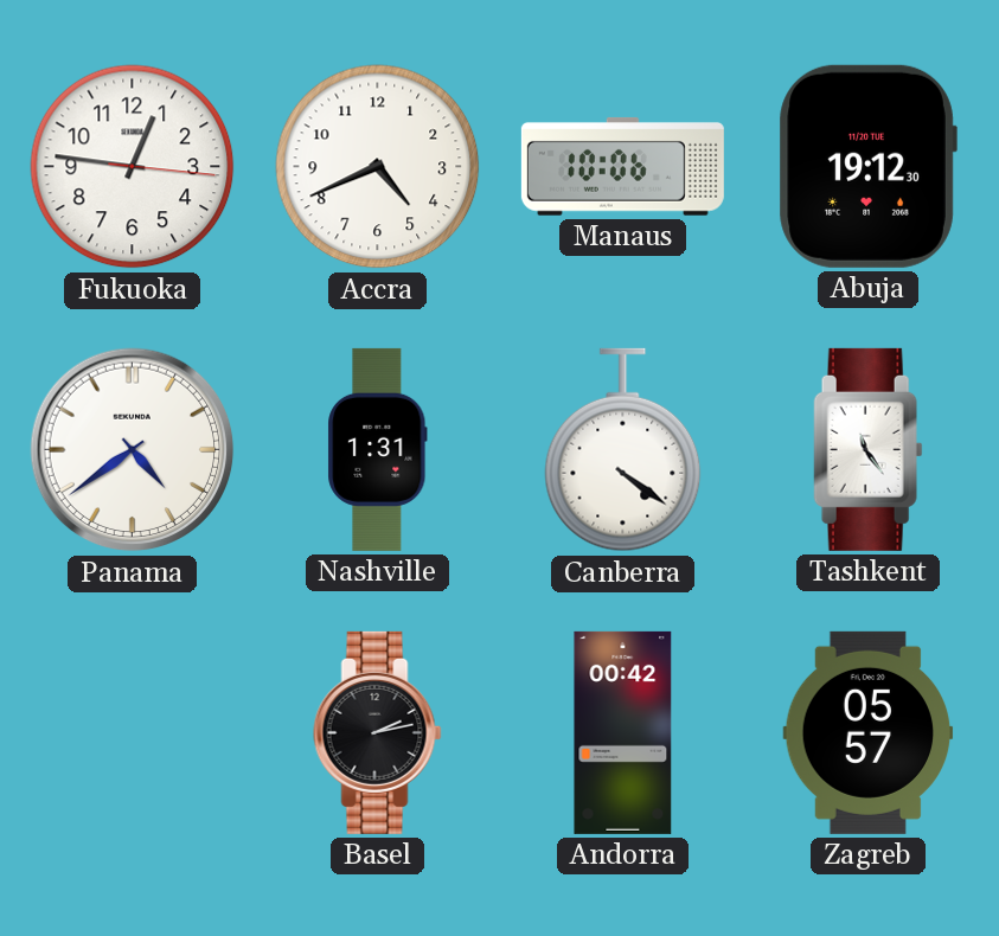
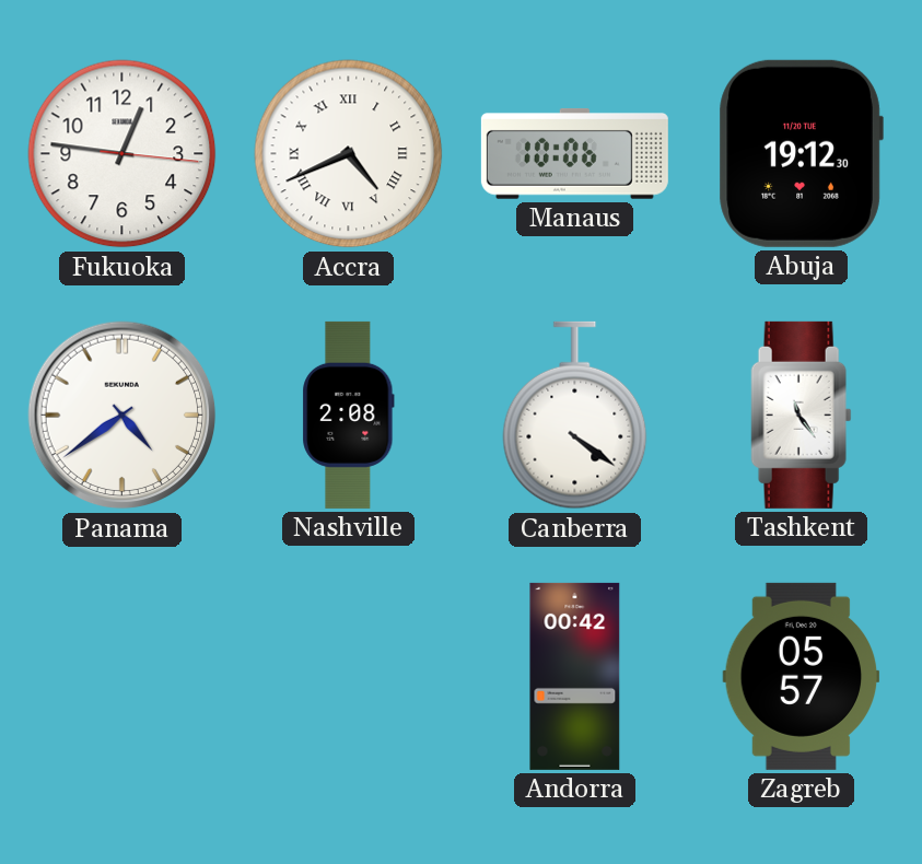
Accra numerals: Arabic -> Roman (349, 154)
Nashville: 1:31 -> 2:08 (349, 415)
Basel: 2:13 -> none (378, 732)
